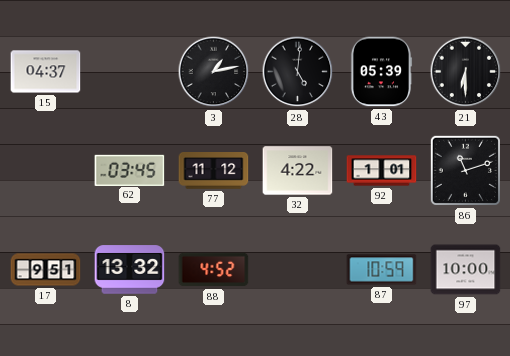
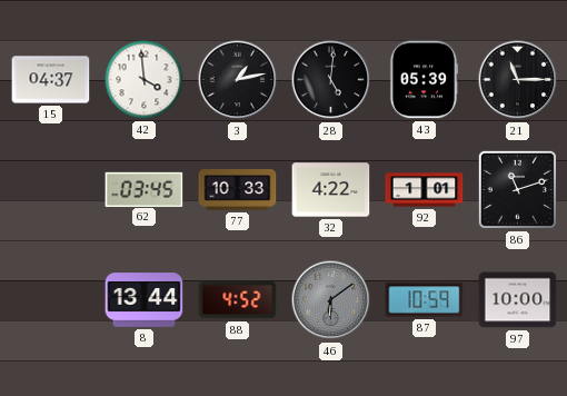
42: none -> 3:59 (145, 80)
21: 6:30 -> 11:15 (518, 80)
77: 11:12 -> 10:33 (238, 190)
17: 9:51 -> none (46, 270)
8: 13:32 -> 13:44 (145, 300)
46: none -> 6:09 (331, 300)
